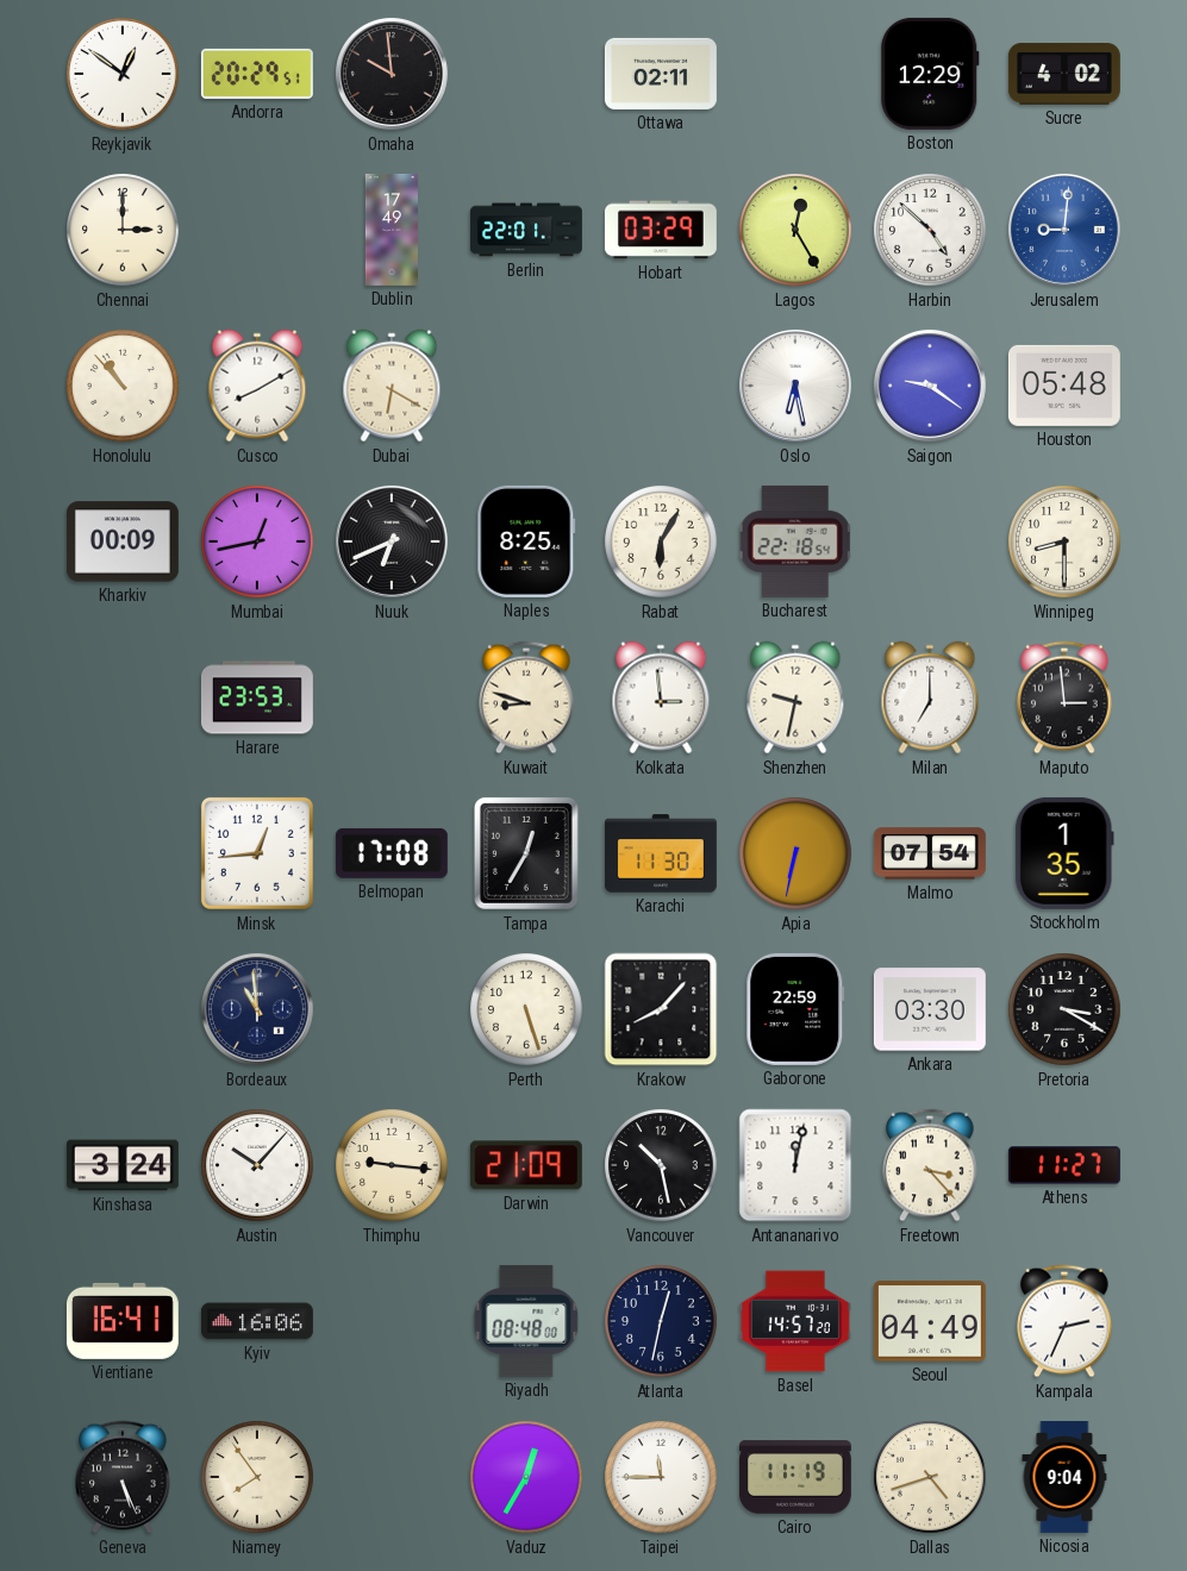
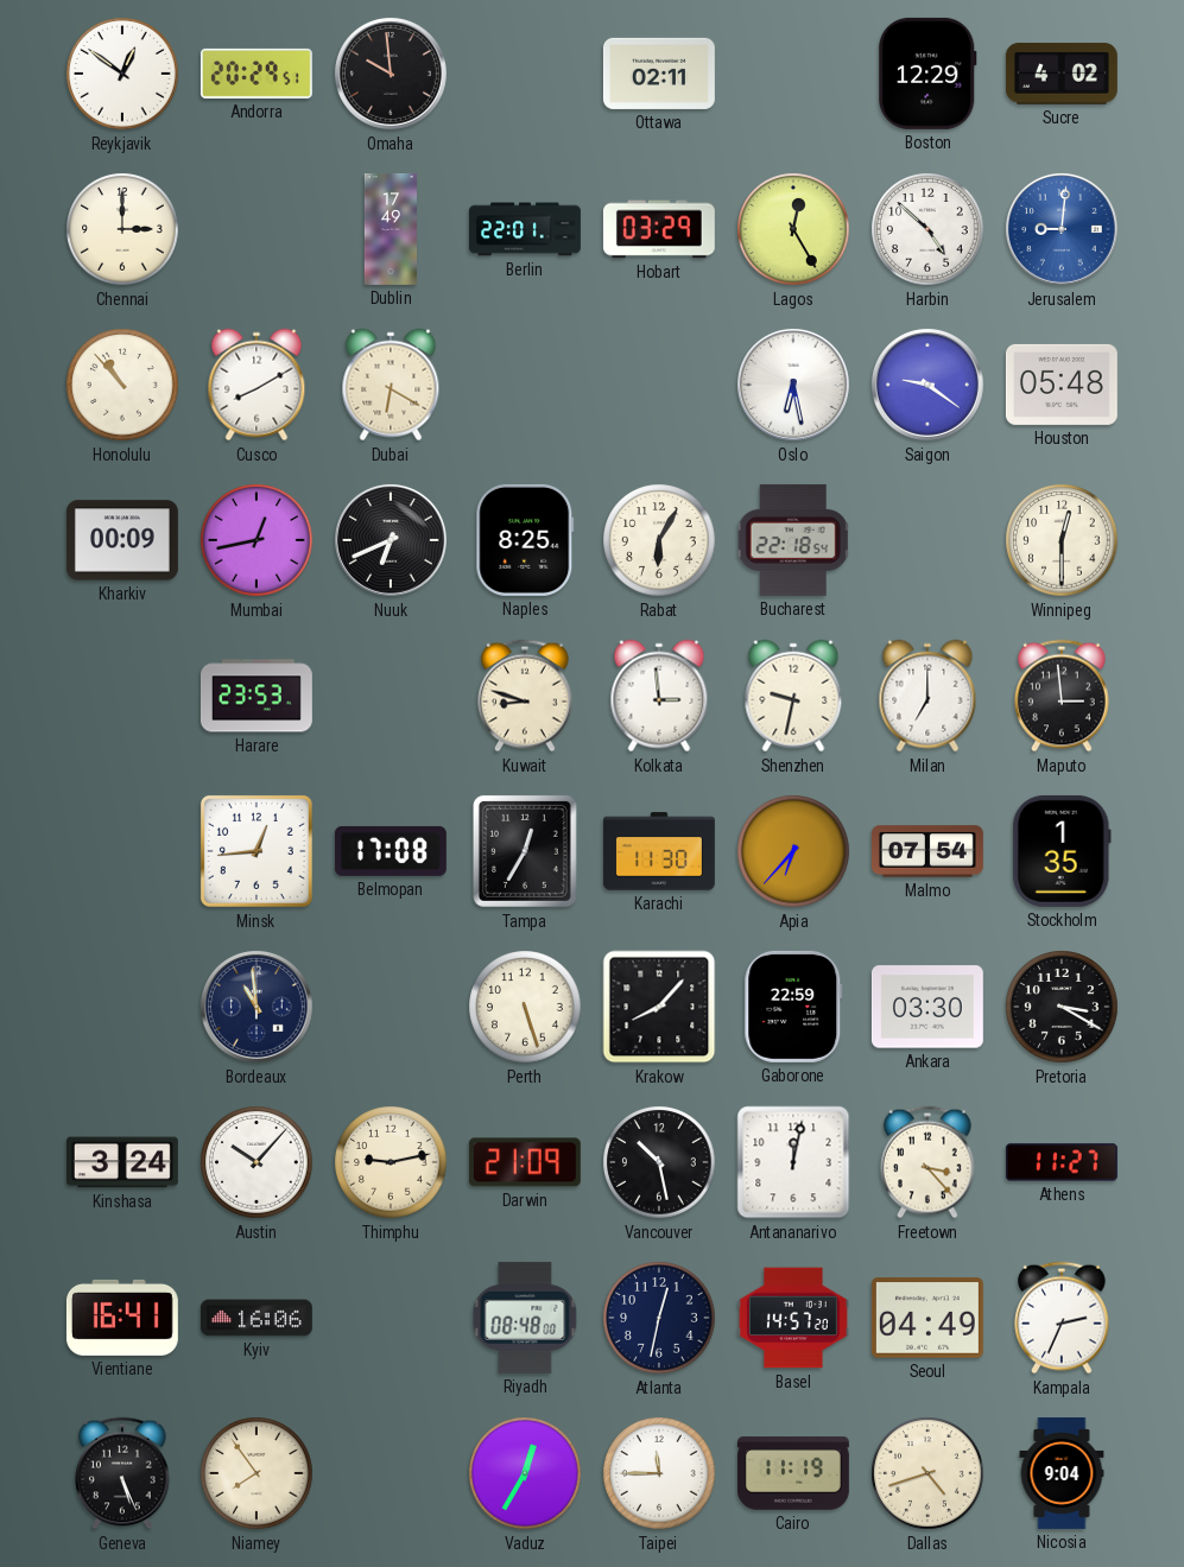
Winnipeg: 8:30 -> 12:30 (1062, 540)
Apia: 6:32 -> 6:37 (793, 851)
Thimphu: 9:16 -> 9:13 (391, 1162)
